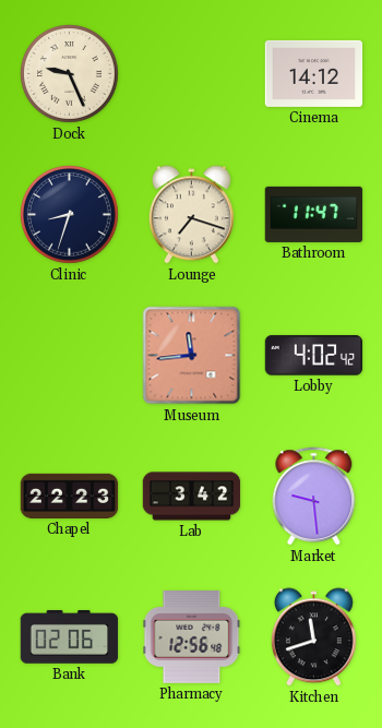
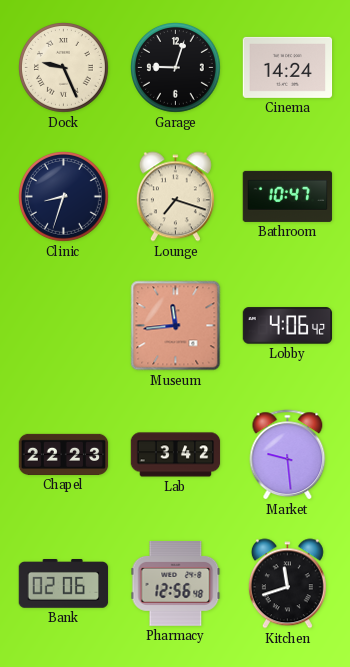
Garage: none -> 9:03 (176, 68)
Cinema: 14:12 -> 14:24 (288, 67)
Bathroom: 11:47 -> 10:47 (288, 196)
Lobby: 4:02 -> 4:06 (288, 326)
